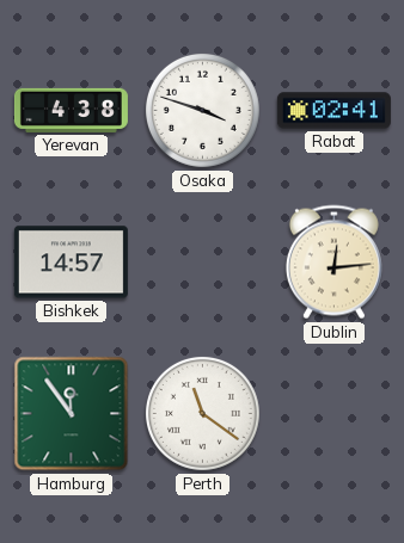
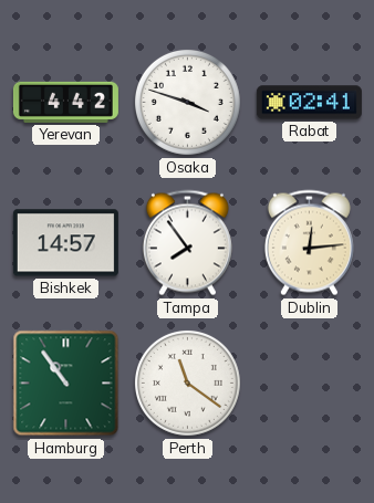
Yerevan: 4:38 -> 4:42 (65, 102)
Tampa: none -> 7:54 (187, 243)
Hamburg: 11:54 -> 10:54 (66, 384)
